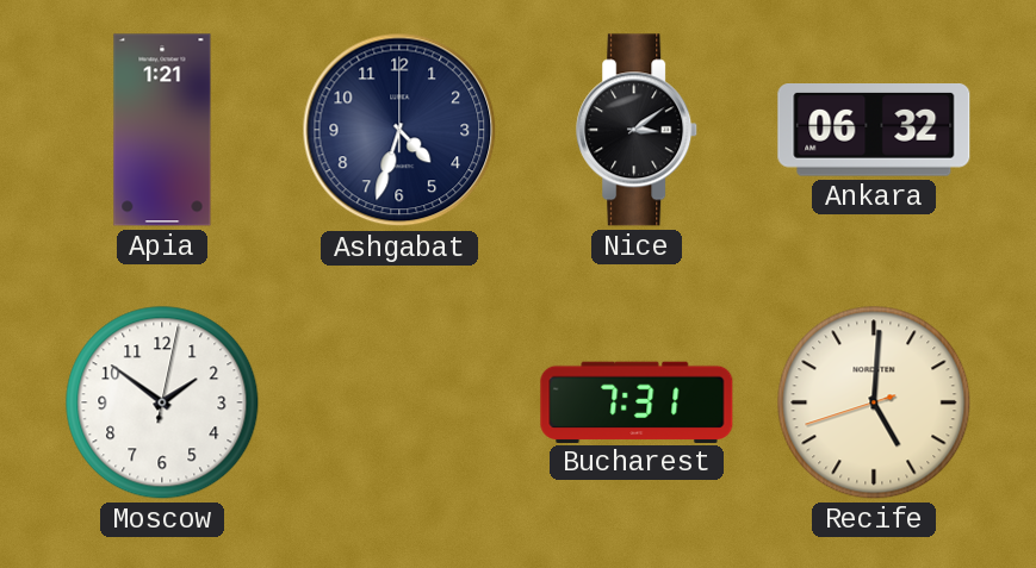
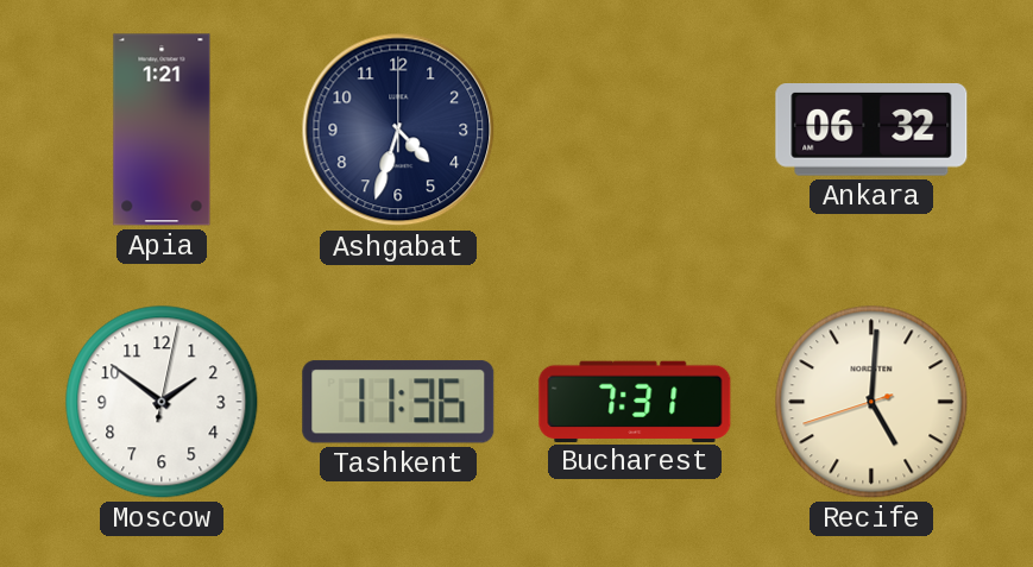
Nice: 3:09 -> none (638, 130)
Tashkent: none -> 11:36 (398, 402)
